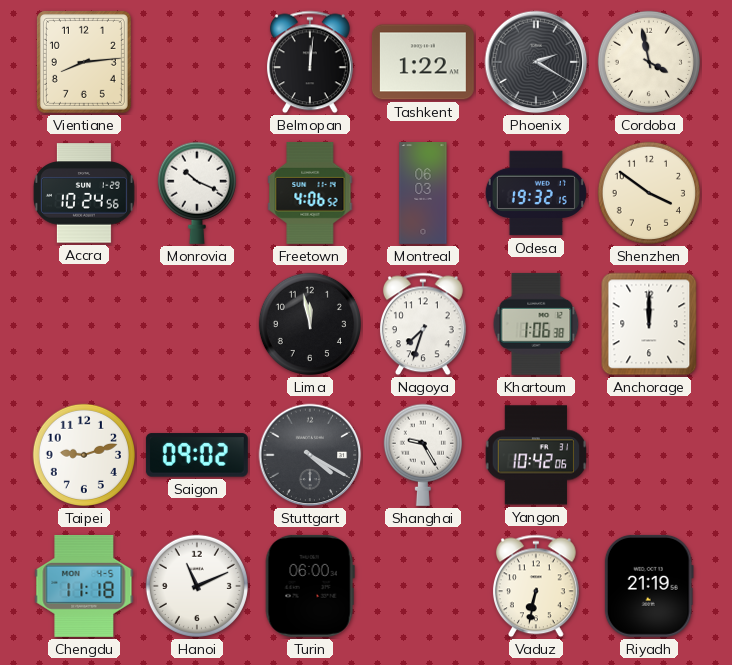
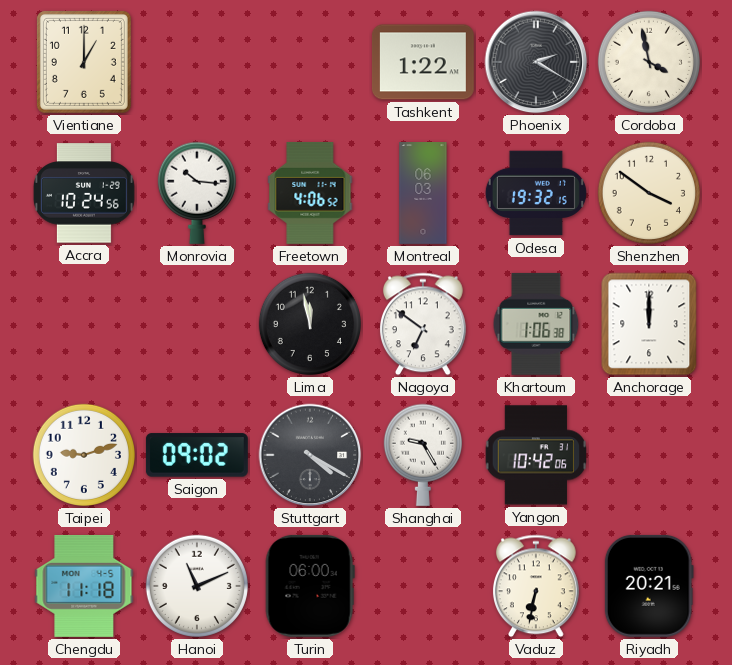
Vientiane: 8:14 -> 1:00 (84, 62)
Belmopan: 12:01 -> none (310, 62)
Monrovia: 10:19 -> 10:16 (197, 193)
Nagoya: 7:33 -> 6:51 (423, 324)
Riyadh: 21:19 -> 20:21 (649, 586)
